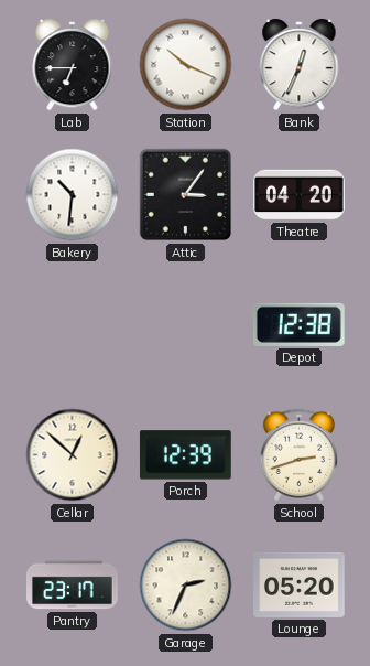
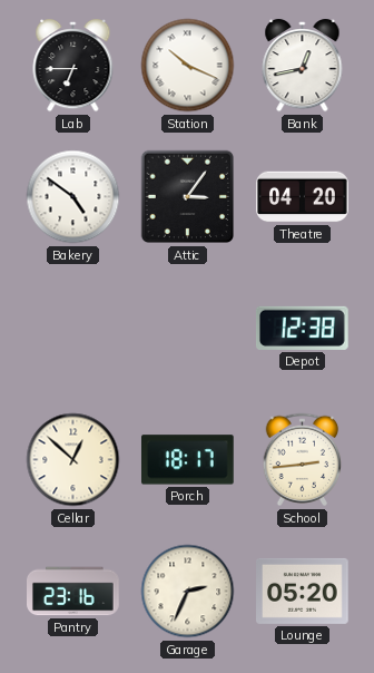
Bank: 12:34 -> 12:43 (303, 66)
Bakery: 10:31 -> 4:51 (73, 197)
Porch: 12:39 -> 18:17 (187, 460)
School: 2:42 -> 2:44 (303, 460)
Pantry: 23:17 -> 23:16 (73, 592)
